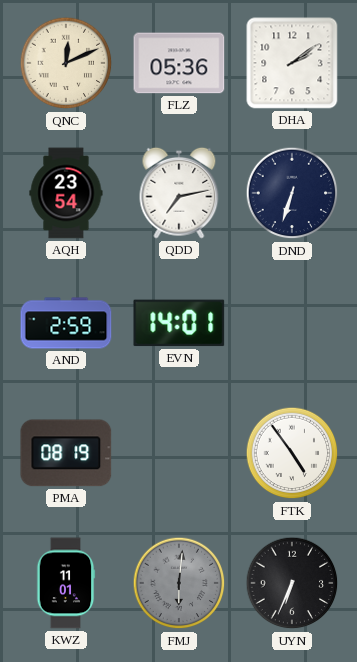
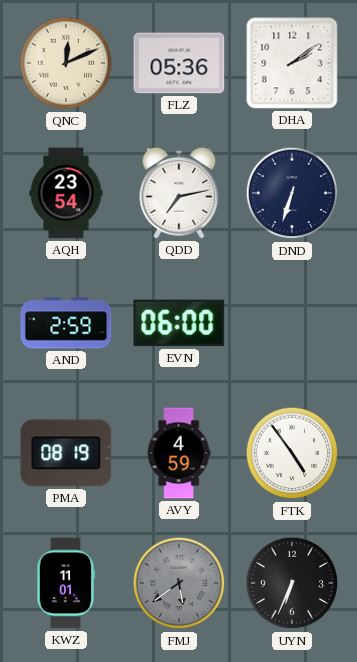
EVN: 14:01 -> 06:00 (179, 323)
AVY: none -> 4:59 (179, 453)
FMJ: 6:01 -> 5:39 (179, 583)
